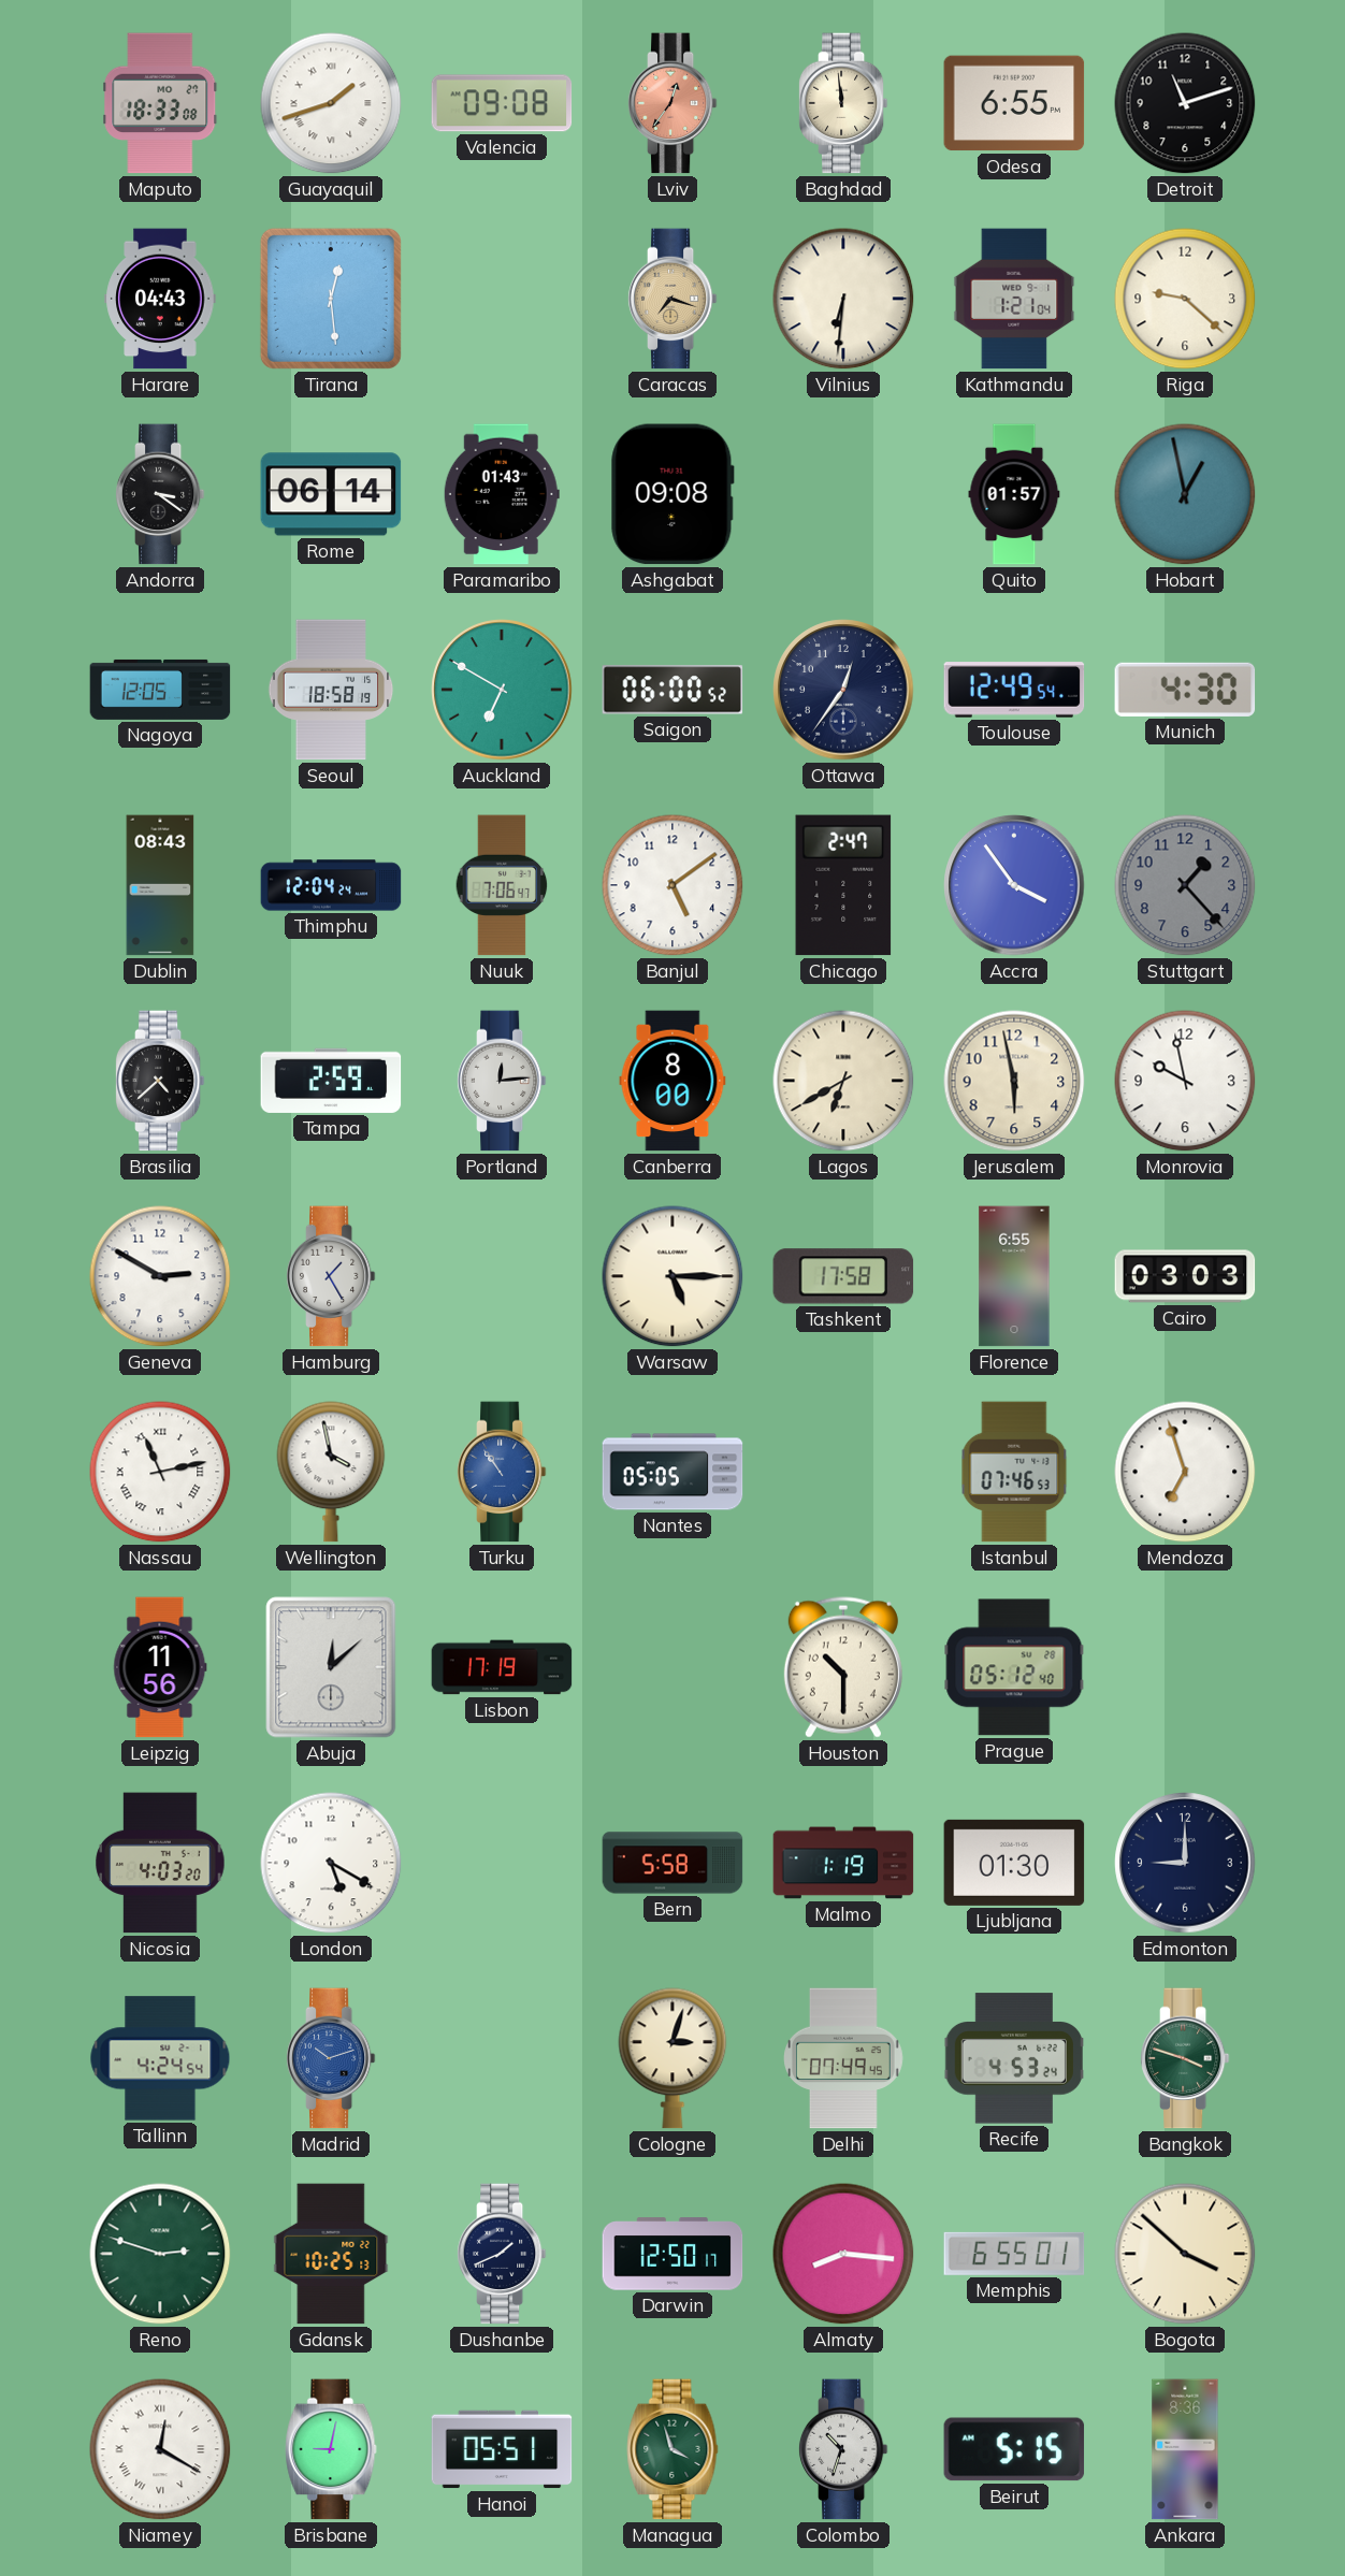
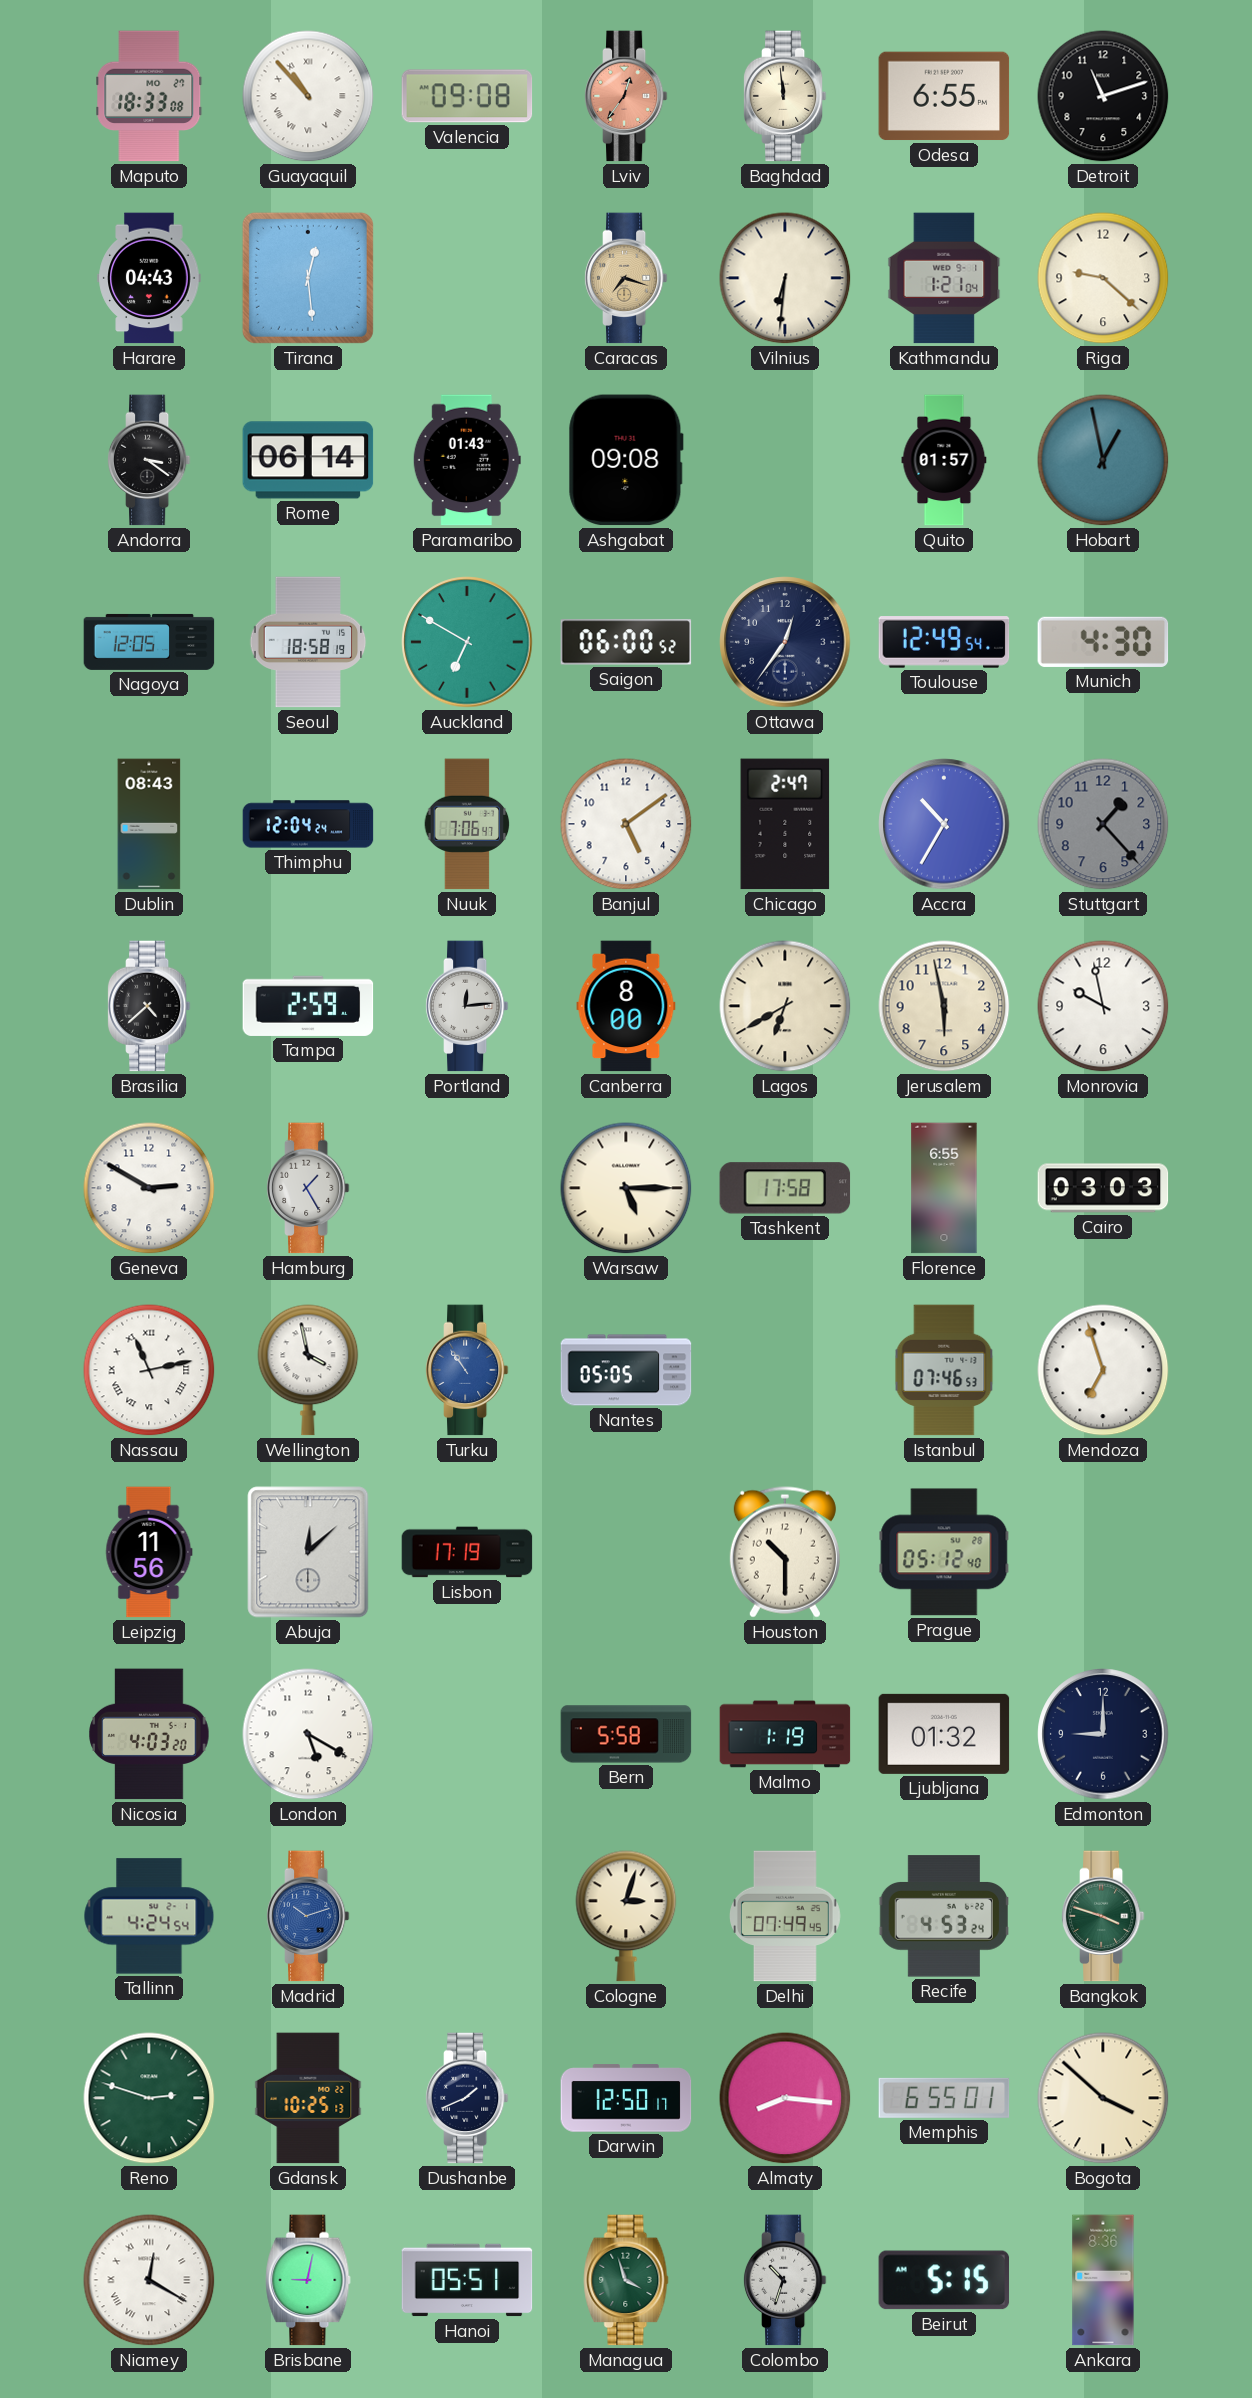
Guayaquil: 1:42 -> 10:53 (308, 96)
Accra: 3:54 -> 10:35 (944, 824)
Ljubljana: 01:30 -> 01:32 (944, 1734)
